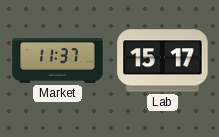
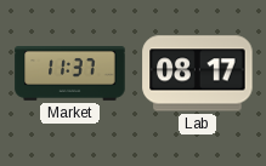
Lab: 15:17 -> 08:17 (198, 74)
